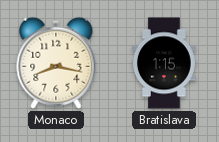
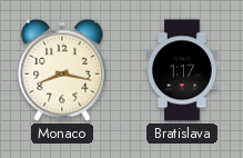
Bratislava: 1:15 -> 1:17 (183, 70)
